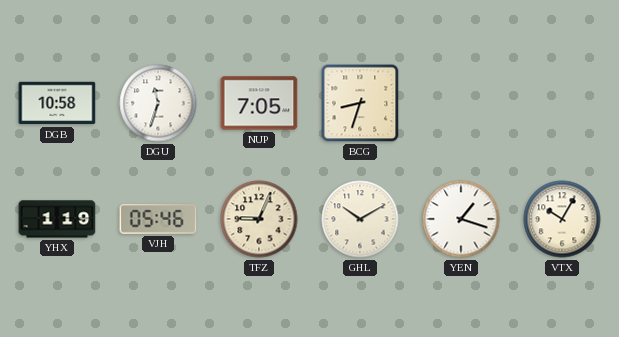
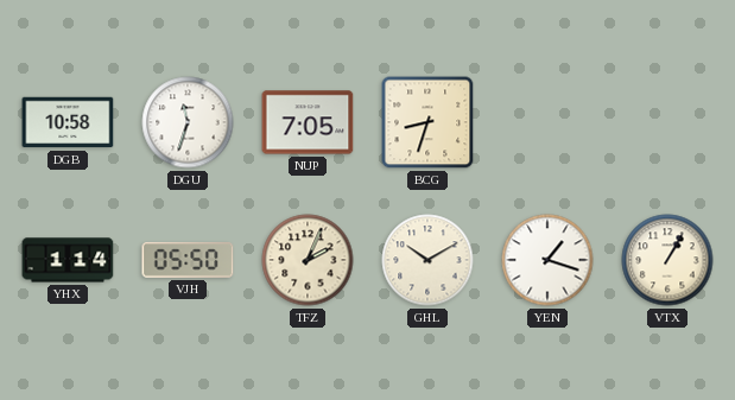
YHX: 1:19 -> 1:14 (68, 260)
VJH: 05:46 -> 05:50 (188, 260)
TFZ: 9:04 -> 2:04 (308, 260)
VTX: 10:05 -> 1:05 (667, 260)
